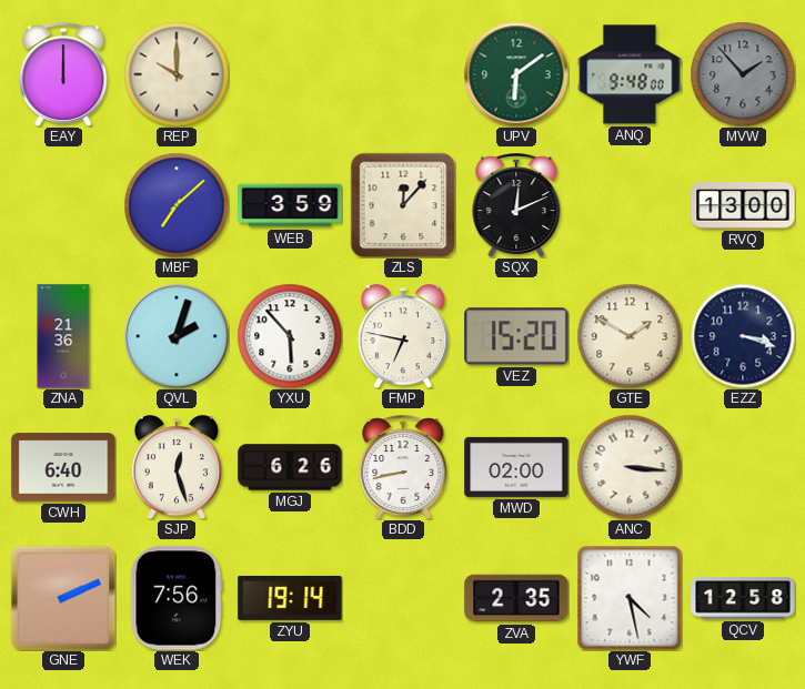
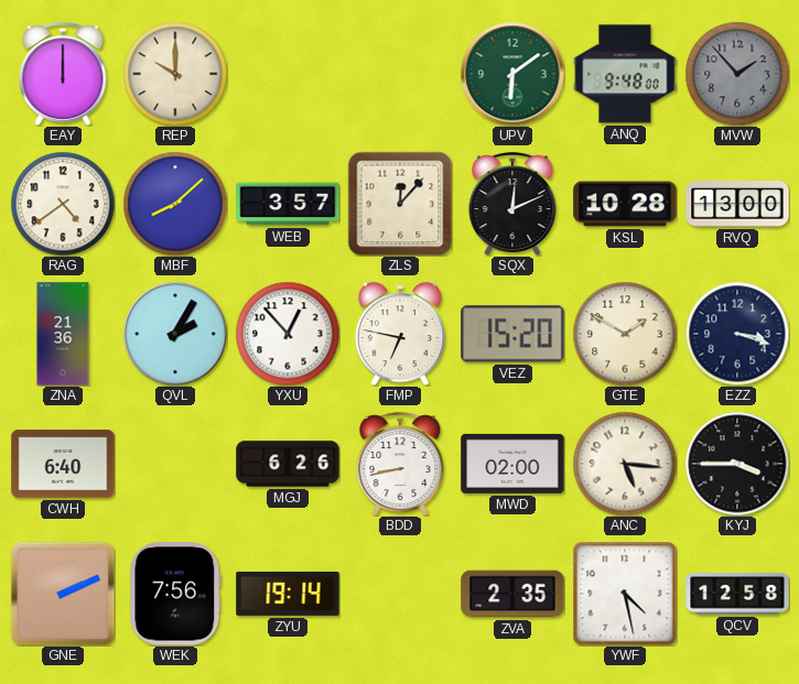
RAG: none -> 4:39 (63, 204)
MBF: 7:08 -> 8:08 (175, 204)
WEB: 3:59 -> 3:57 (288, 204)
KSL: none -> 10:28 (625, 204)
QVL: 2:03 -> 2:05 (175, 334)
YXU: 5:53 -> 12:53 (288, 334)
SJP: 12:27 -> none (175, 467)
ANC: 3:16 -> 5:16 (625, 464)
KYJ: none -> 3:45 (737, 464)
